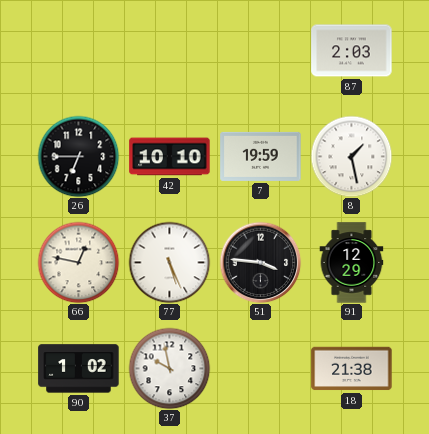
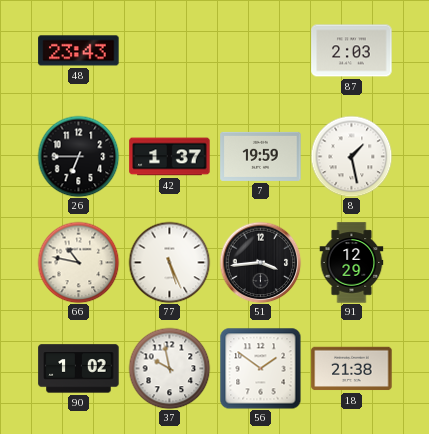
48: none -> 23:43 (79, 51)
42: 10:10 -> 1:37 (170, 157)
66: 12:47 -> 10:47 (78, 262)
51: 3:46 -> 3:44 (260, 262)
56: none -> 1:51 (260, 368)
